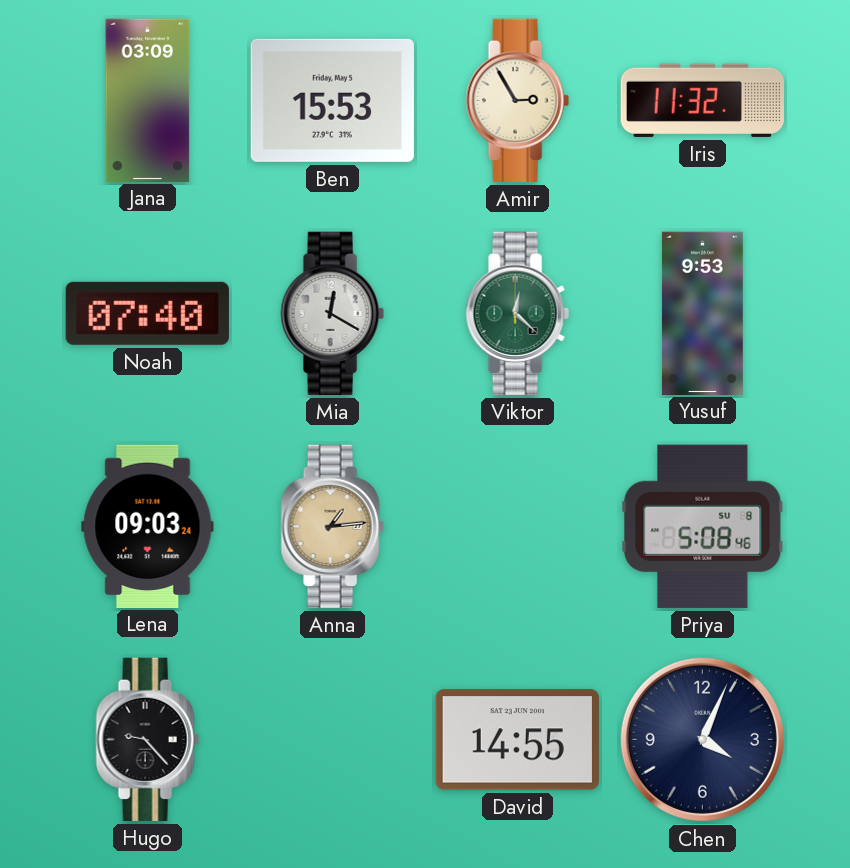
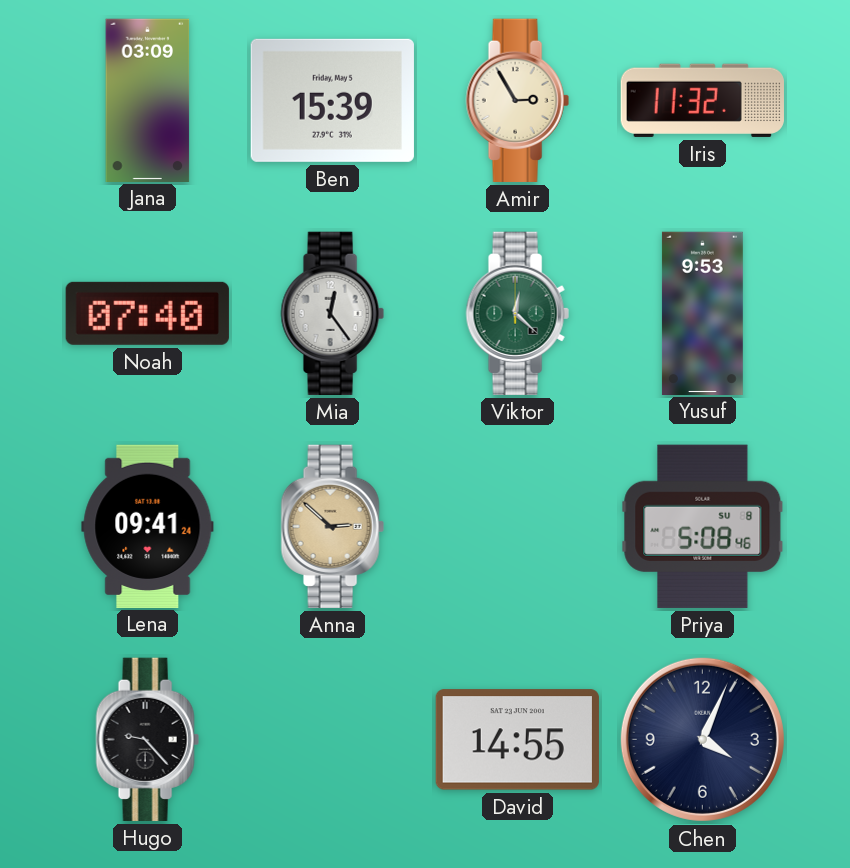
Ben: 15:53 -> 15:39 (332, 100)
Mia: 12:20 -> 12:24 (332, 313)
Lena: 09:03 -> 09:41 (148, 526)
Anna: 1:14 -> 2:52 (332, 526)
